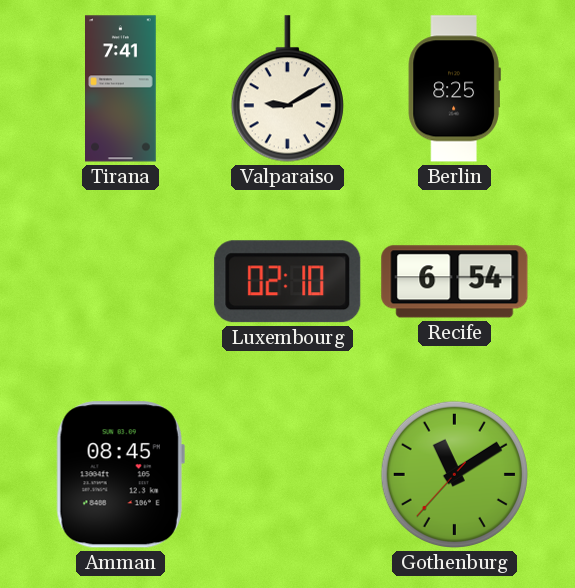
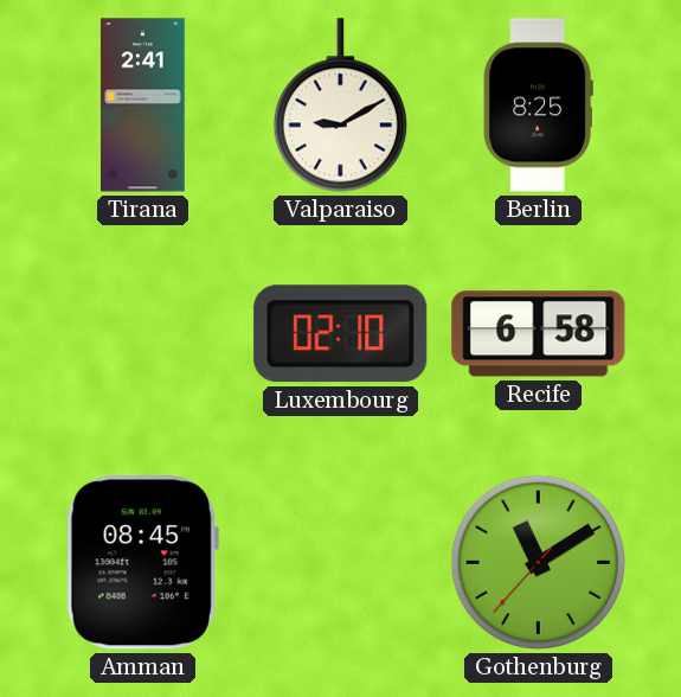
Tirana: 7:41 -> 2:41 (143, 105)
Recife: 6:54 -> 6:58 (539, 334)
